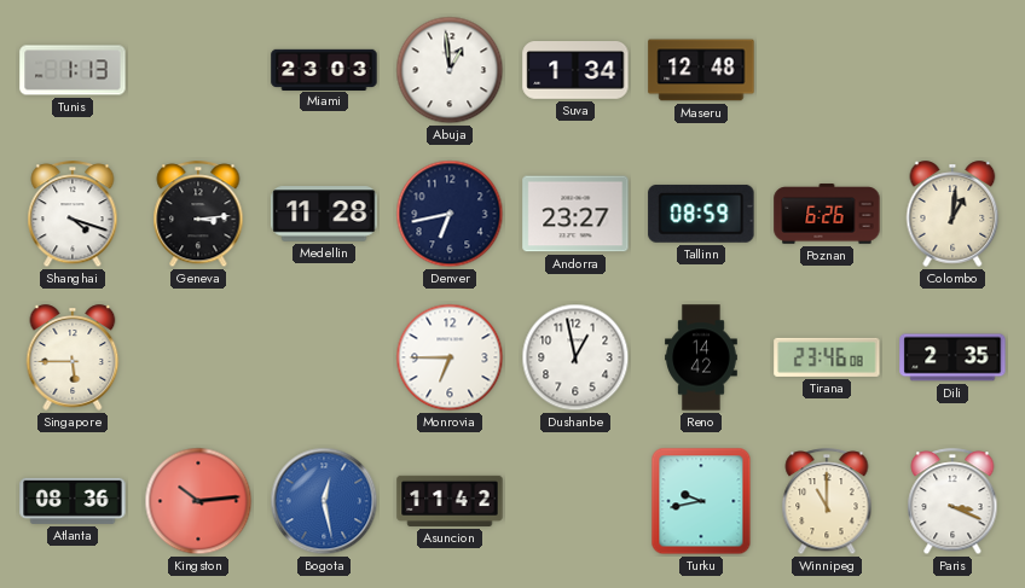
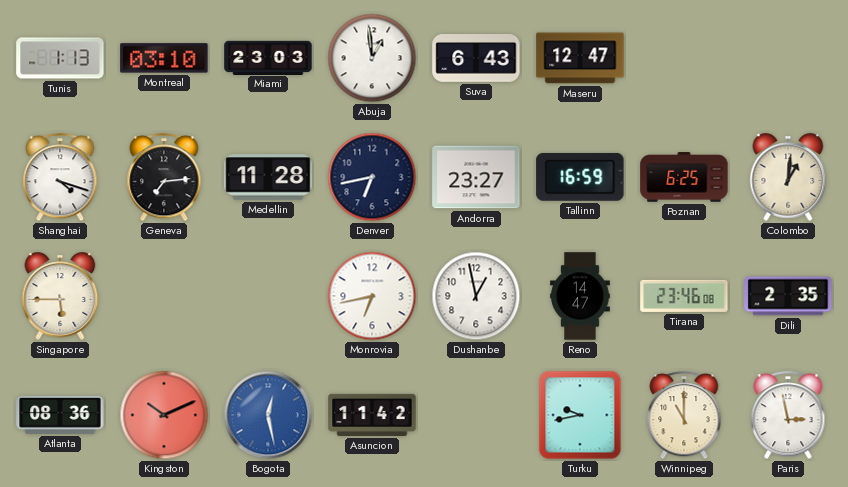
Montreal: none -> 03:10 (164, 58)
Suva: 1:34 -> 6:43 (476, 59)
Maseru: 12:48 -> 12:47 (580, 58)
Geneva: 3:14 -> 7:14 (164, 178)
Tallinn: 08:59 -> 16:59 (580, 177)
Poznan: 6:26 -> 6:25 (684, 177)
Monrovia: 6:45 -> 6:43 (372, 296)
Reno: 14:42 -> 14:47 (580, 296)
Kingston: 10:14 -> 10:11 (164, 415)
Paris: 3:19 -> 2:58 (788, 416)
